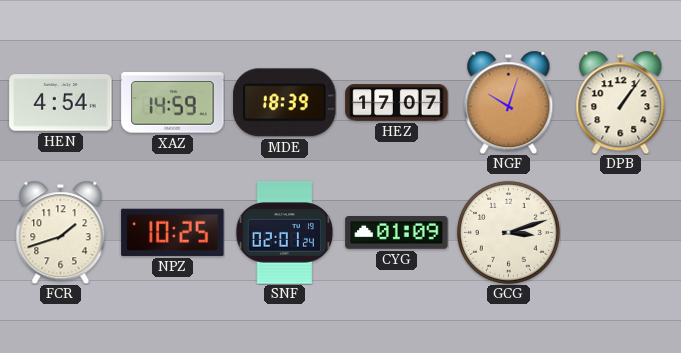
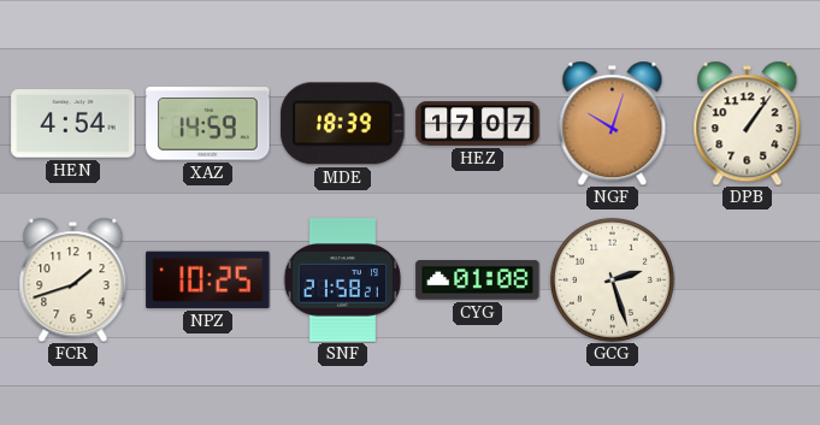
SNF: 02:01 -> 21:58 (343, 281)
CYG: 01:09 -> 01:08 (478, 281)
GCG: 3:12 -> 2:27 (612, 279)
